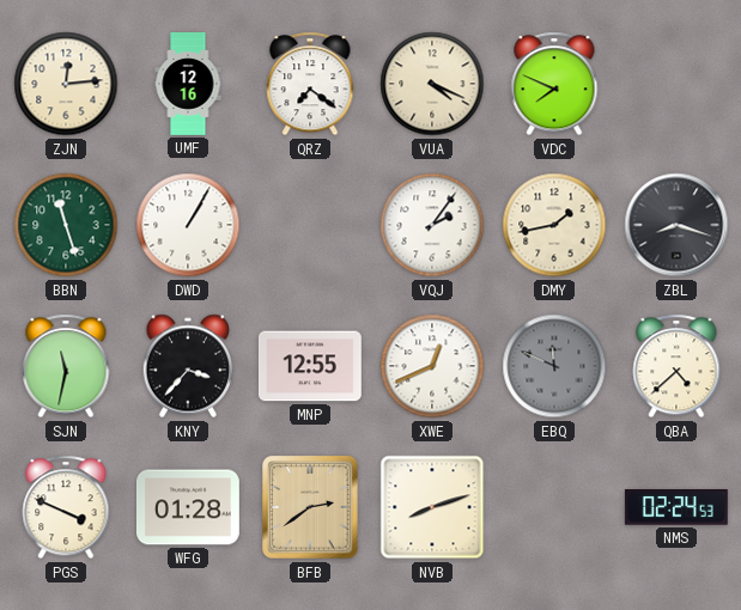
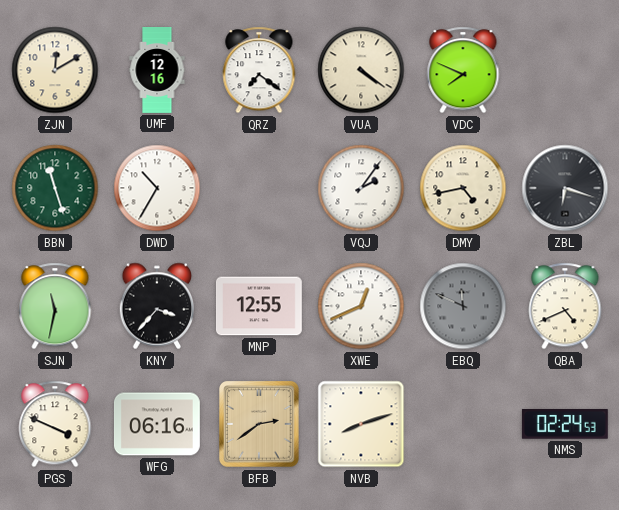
ZJN: 12:14 -> 12:10 (55, 70)
VUA: 4:19 -> 4:21 (361, 70)
DWD: 1:05 -> 10:35 (157, 188)
DMY: 1:43 -> 4:43 (463, 188)
ZBL: 8:18 -> 6:18 (565, 188)
QBA: 4:38 -> 4:41 (565, 306)
WFG: 01:28 -> 06:16 (157, 424)
